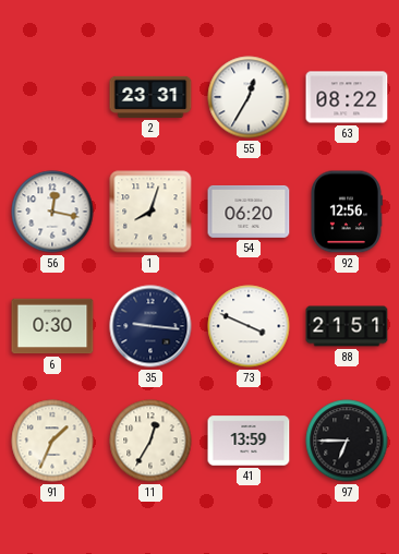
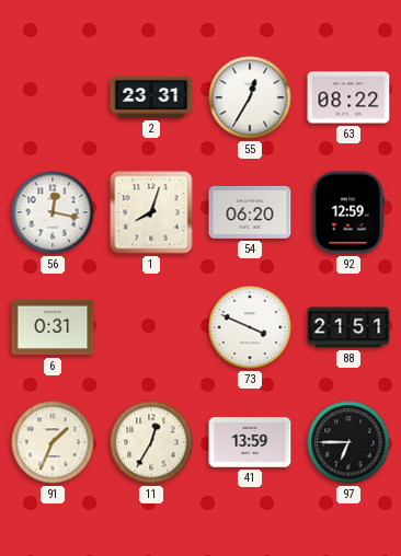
92: 12:56 -> 12:59 (347, 212)
6: 0:30 -> 0:31 (53, 327)
35: 9:16 -> none (150, 326)
